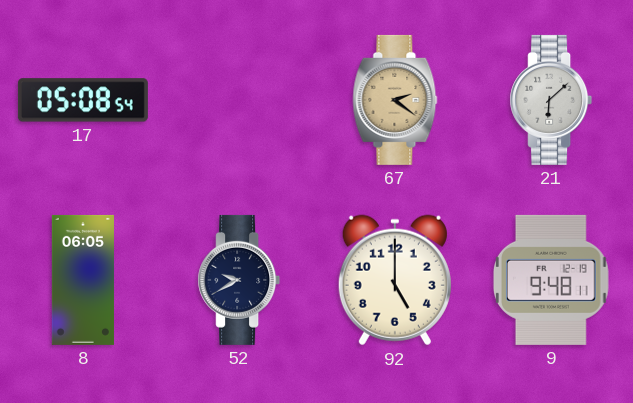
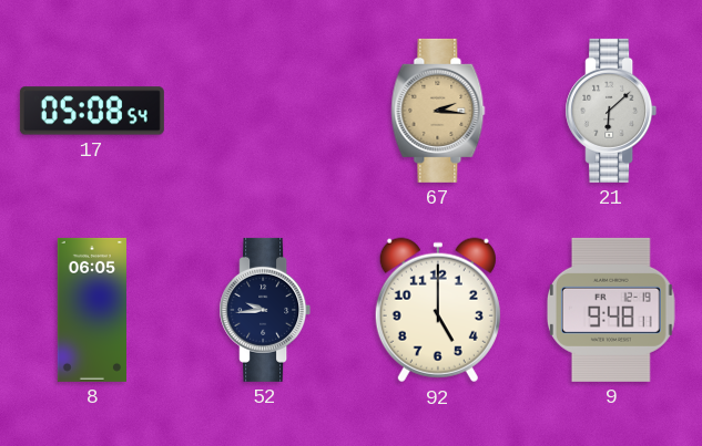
67: 2:21 -> 2:16 (438, 111)
52: 9:40 -> 9:44 (265, 310)
